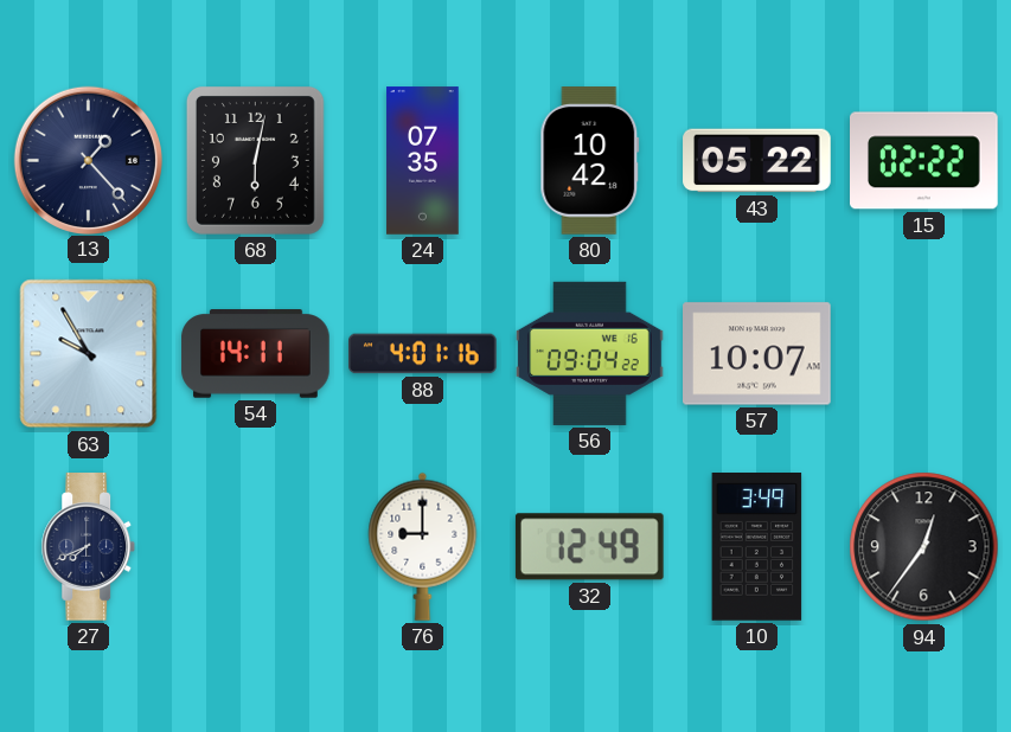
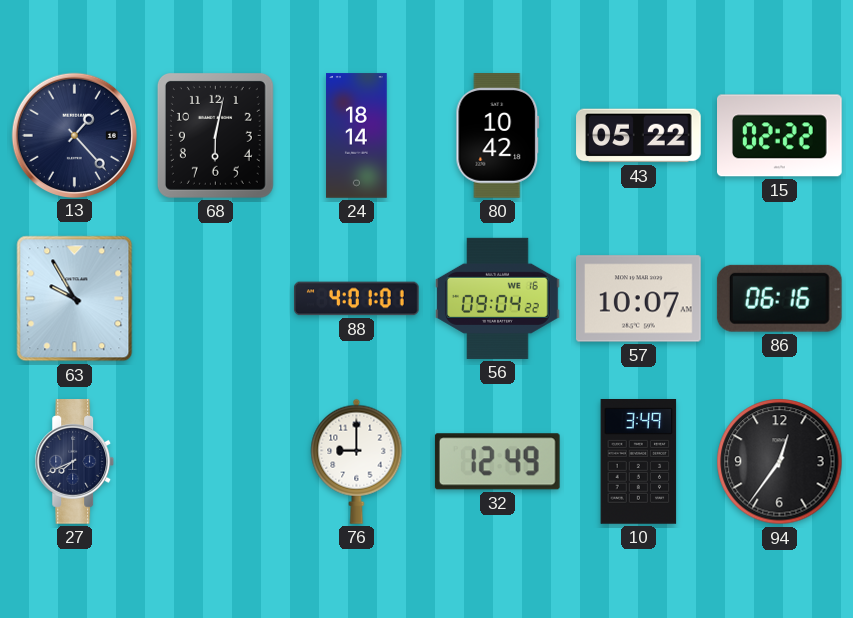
24: 07:35 -> 18:14 (357, 136)
54: 14:11 -> none (256, 354)
88: 4:01:16 -> 4:01:01 (357, 299)
86: none -> 06:16 (779, 298)
